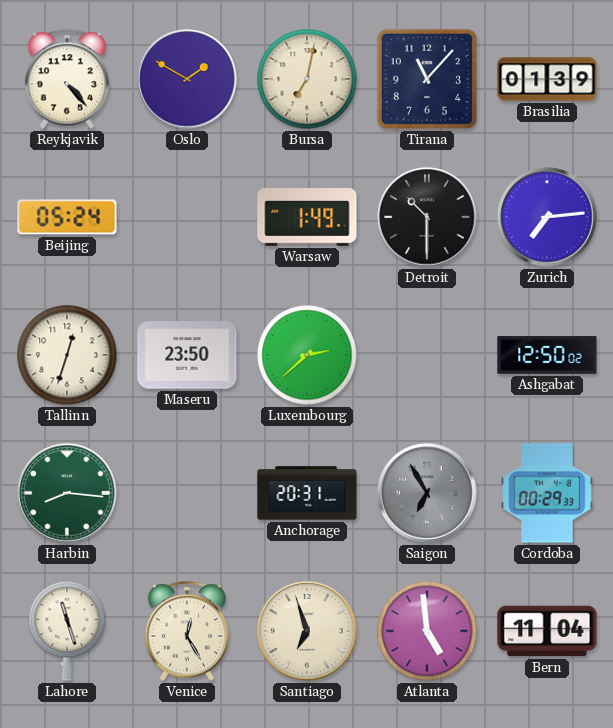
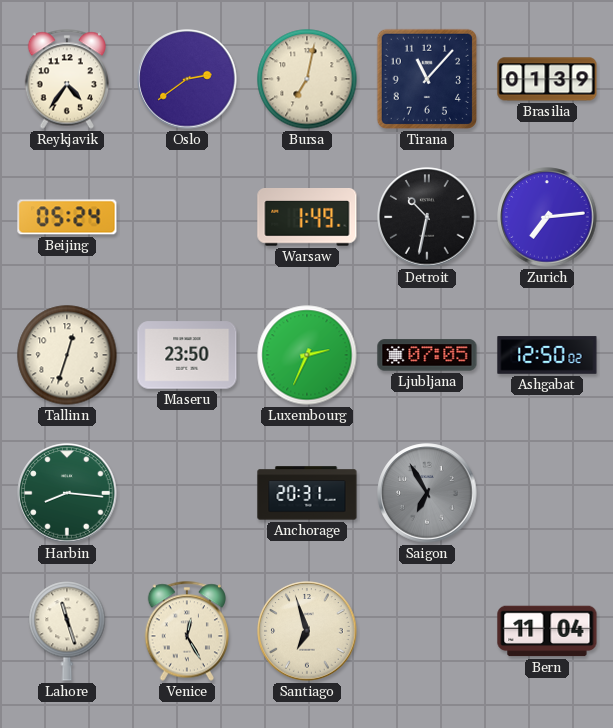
Reykjavik: 4:23 -> 4:36 (66, 79)
Oslo: 1:50 -> 2:39 (187, 79)
Detroit: 10:30 -> 10:32 (427, 217)
Luxembourg: 2:38 -> 2:34 (307, 355)
Ljubljana: none -> 07:05 (427, 355)
Cordoba: 00:29 -> none (547, 493)
Atlanta: 4:59 -> none (427, 631)
